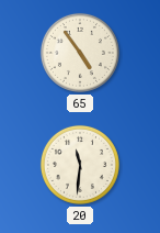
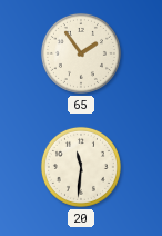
65: 4:54 -> 1:54 (81, 53)
